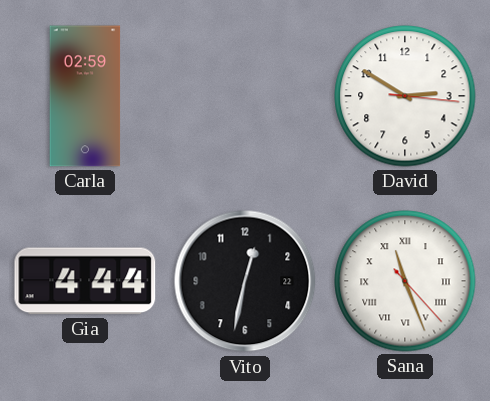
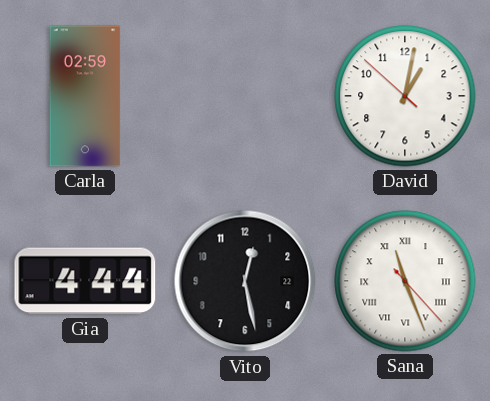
David: 2:50 -> 1:01 (405, 96)
Vito: 12:32 -> 12:28 (245, 281)
